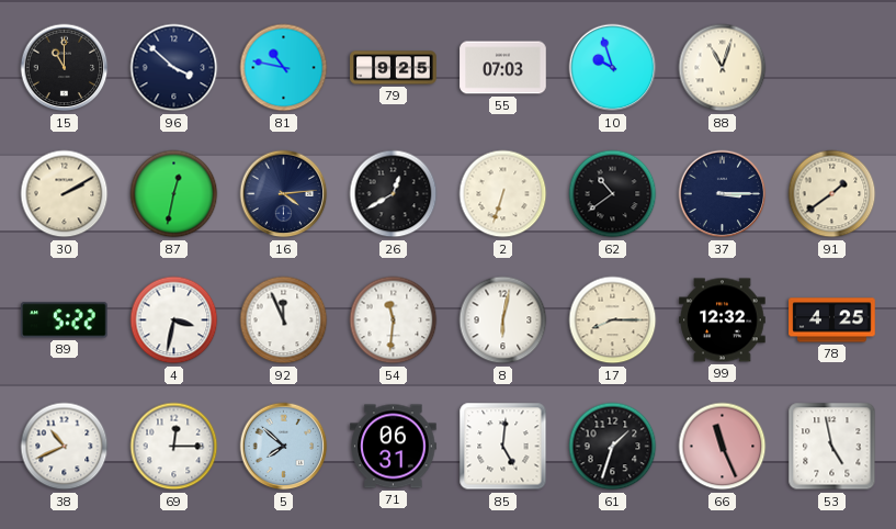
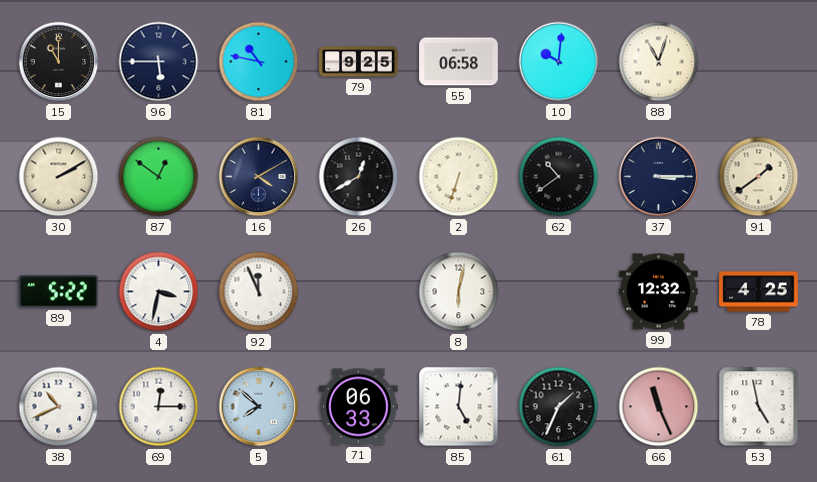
96: 3:52 -> 5:45 (159, 62)
55: 07:03 -> 06:58 (459, 62)
10: 9:57 -> 10:01 (559, 62)
87: 12:32 -> 12:51 (159, 177)
16: 4:14 -> 4:10 (259, 177)
54: 11:31 -> none (394, 320)
17: 8:15 -> none (613, 320)
71: 06:31 -> 06:33 (359, 407)
61: 1:33 -> 1:34 (559, 407)
